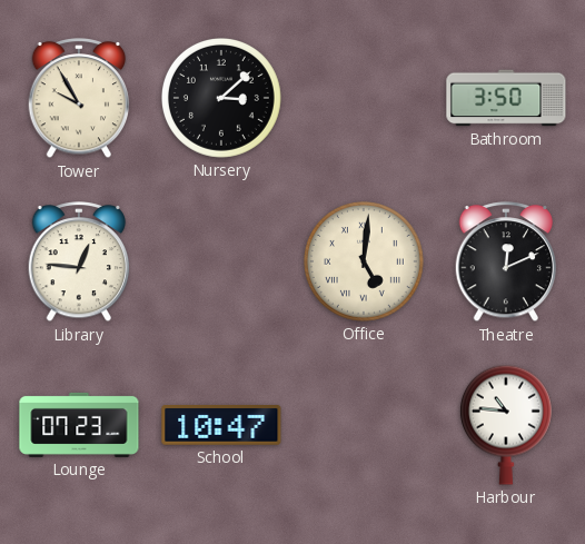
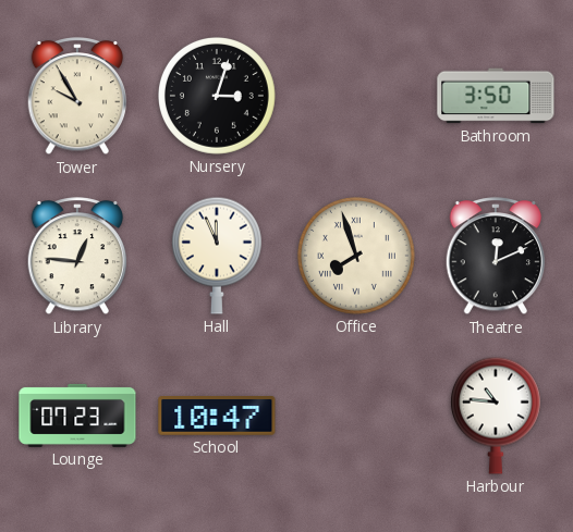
Nursery: 3:08 -> 3:03 (217, 96)
Hall: none -> 11:56 (217, 256)
Office: 5:01 -> 7:57 (356, 256)
